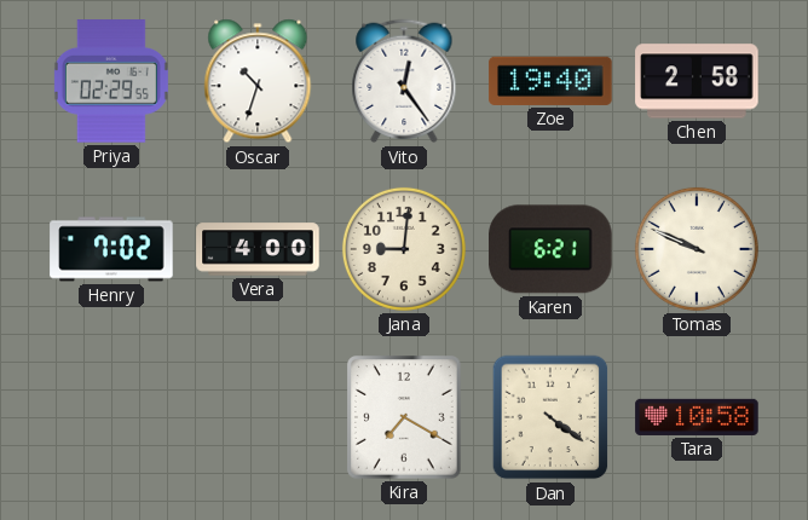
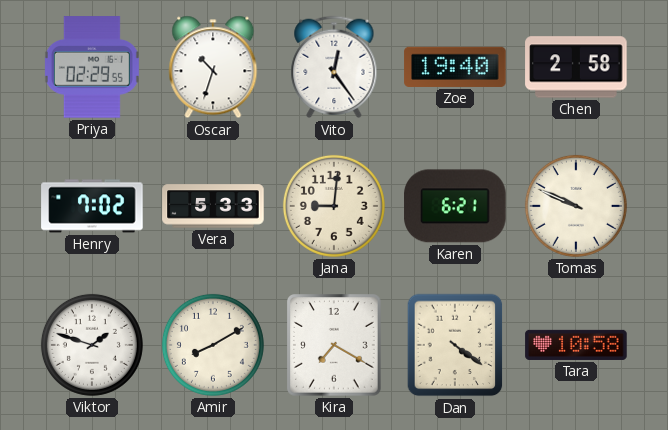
Vera: 4:00 -> 5:33 (213, 206)
Viktor: none -> 1:48 (92, 345)
Amir: none -> 8:10 (213, 345)
